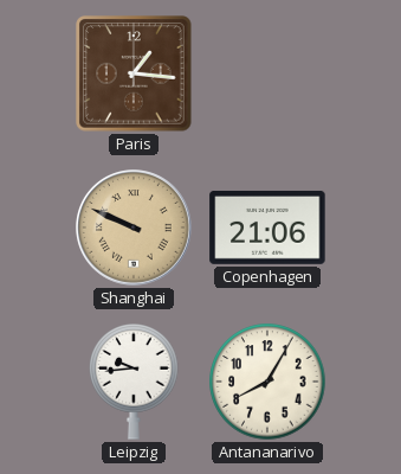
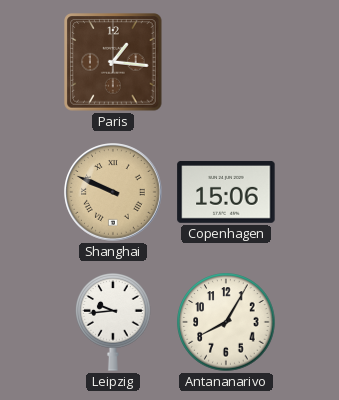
Copenhagen: 21:06 -> 15:06 (226, 192)
